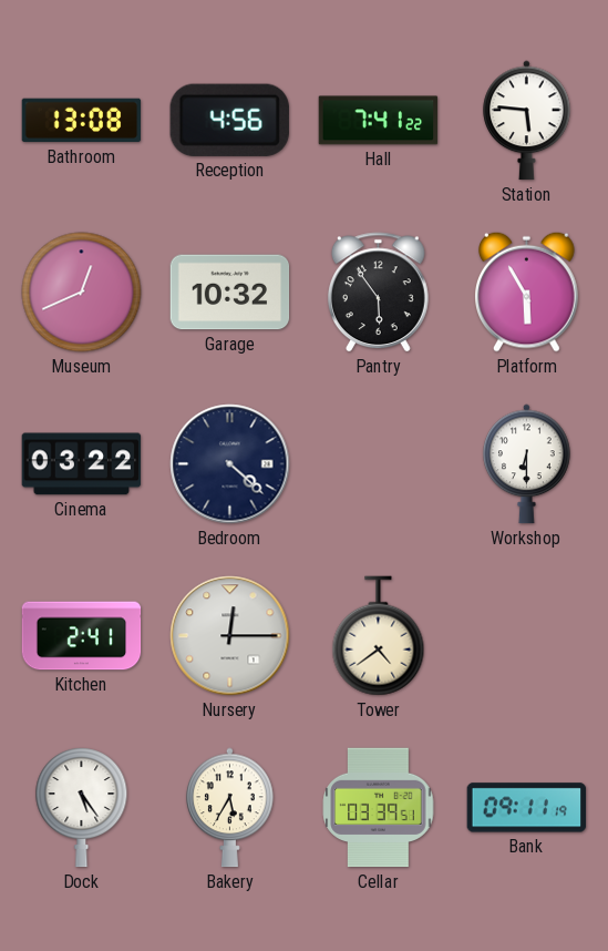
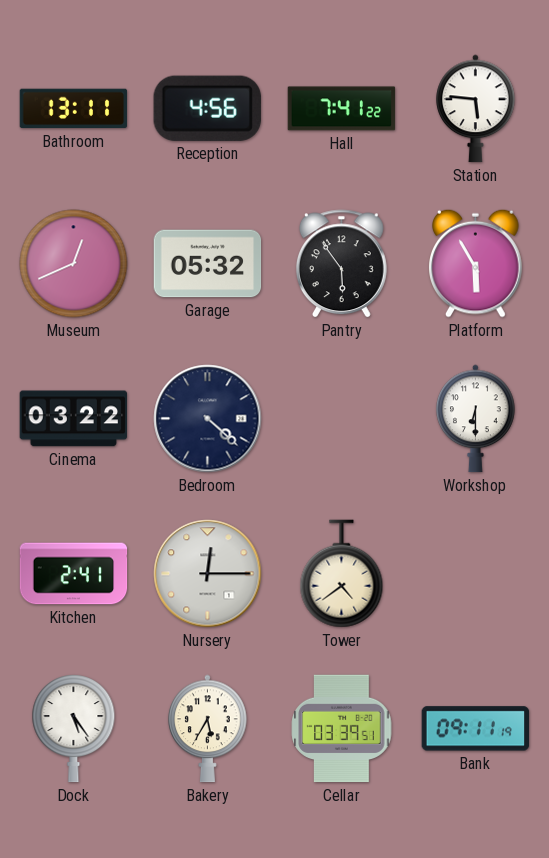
Bathroom: 13:08 -> 13:11 (74, 109)
Garage: 10:32 -> 05:32 (208, 264)
